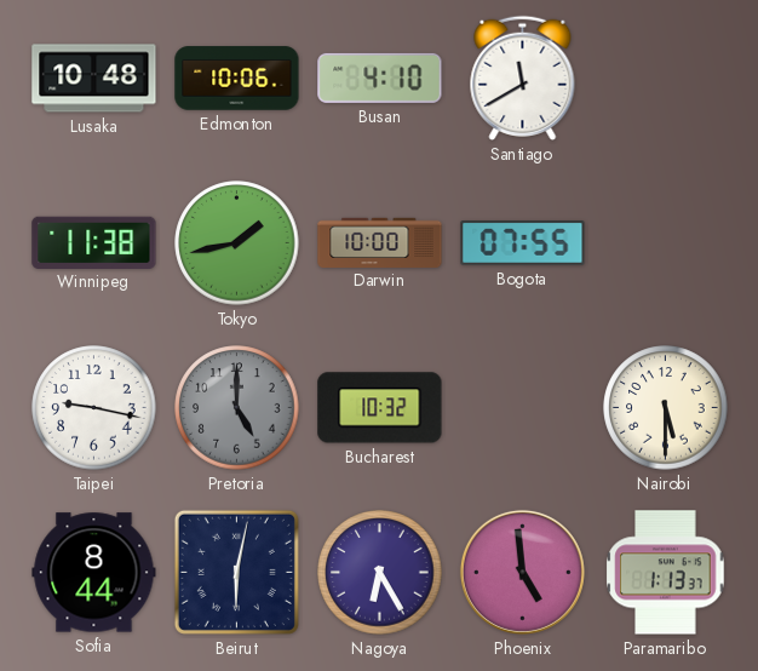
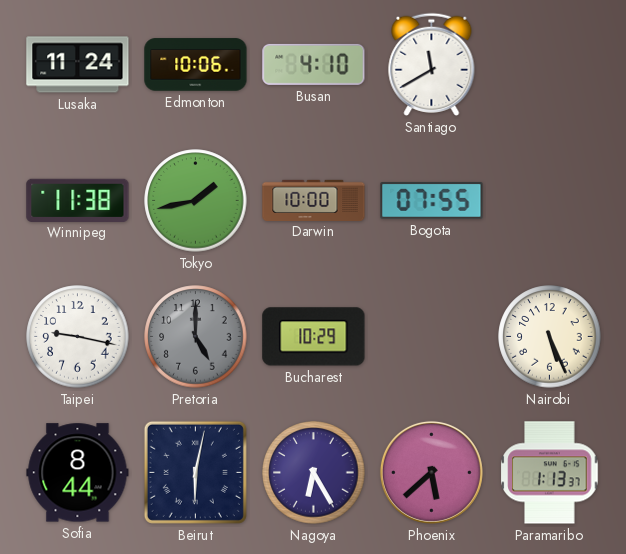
Lusaka: 10:48 -> 11:24 (78, 65)
Bucharest: 10:32 -> 10:29 (314, 337)
Nairobi: 5:30 -> 5:26 (550, 337)
Phoenix: 4:59 -> 5:38 (431, 472)
